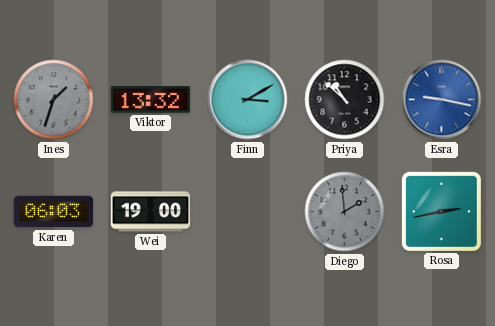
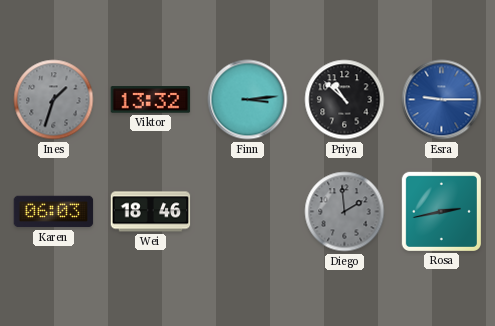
Finn: 3:10 -> 3:14 (248, 100)
Esra: 9:17 -> 9:15 (442, 100)
Wei: 19:00 -> 18:46 (151, 212)
